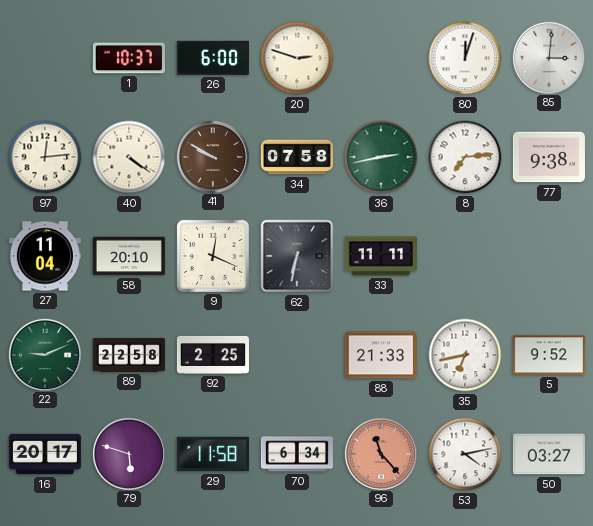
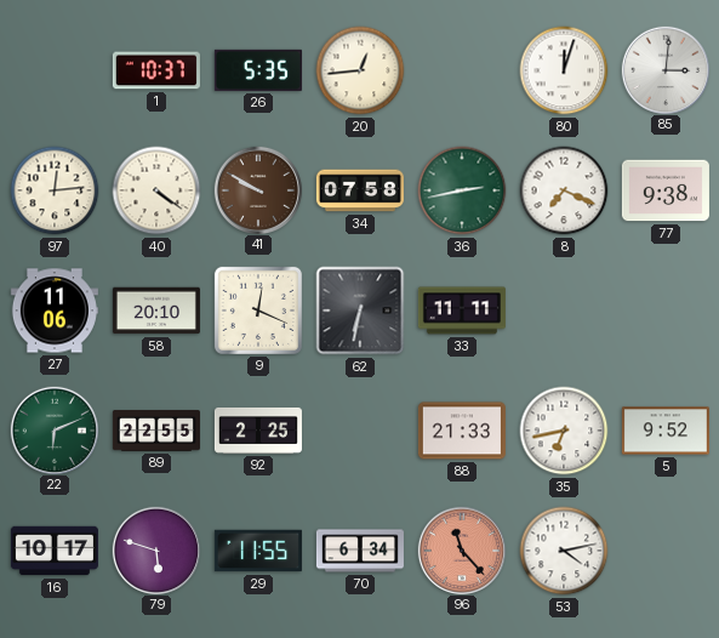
26: 6:00 -> 5:35 (258, 70)
20: 2:48 -> 12:44 (360, 70)
8: 7:14 -> 7:19 (564, 190)
27: 11:04 -> 11:06 (55, 311)
22: 9:11 -> 6:11 (53, 429)
89: 22:58 -> 22:55 (156, 431)
16: 20:17 -> 10:17 (55, 551)
29: 11:58 -> 11:55 (258, 551)
50: 03:27 -> none (549, 454)
